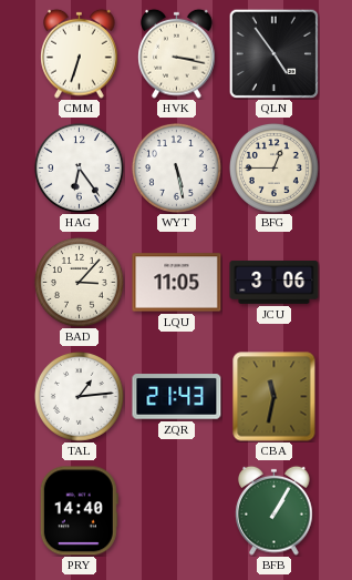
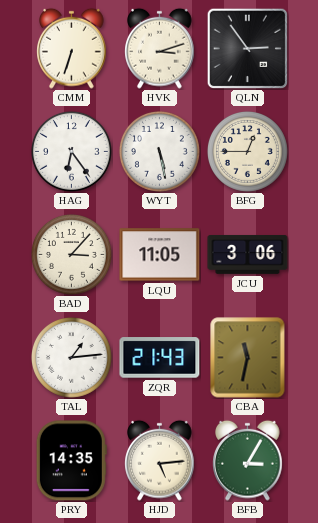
HVK: 3:17 -> 3:12 (160, 48)
QLN: 4:54 -> 2:54 (247, 48)
PRY: 14:40 -> 14:35 (71, 461)
HJD: none -> 5:14 (160, 460)
BFB: 1:05 -> 3:05 (248, 460)
